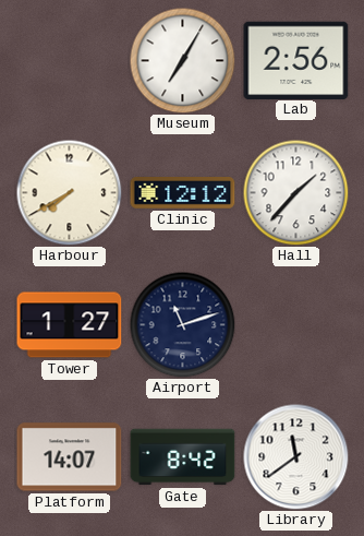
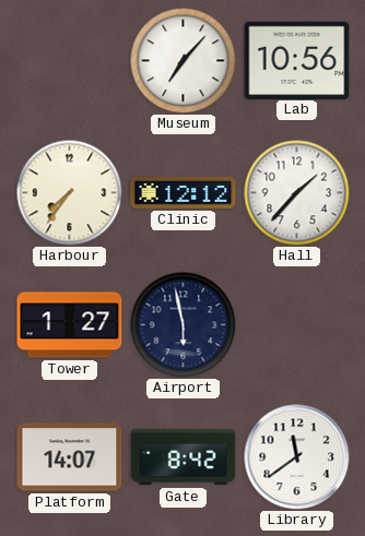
Museum: 7:05 -> 7:07 (182, 60)
Lab: 2:56 -> 10:56 (297, 60)
Harbour: 7:40 -> 7:36 (69, 192)
Airport: 11:12 -> 5:58 (182, 324)
